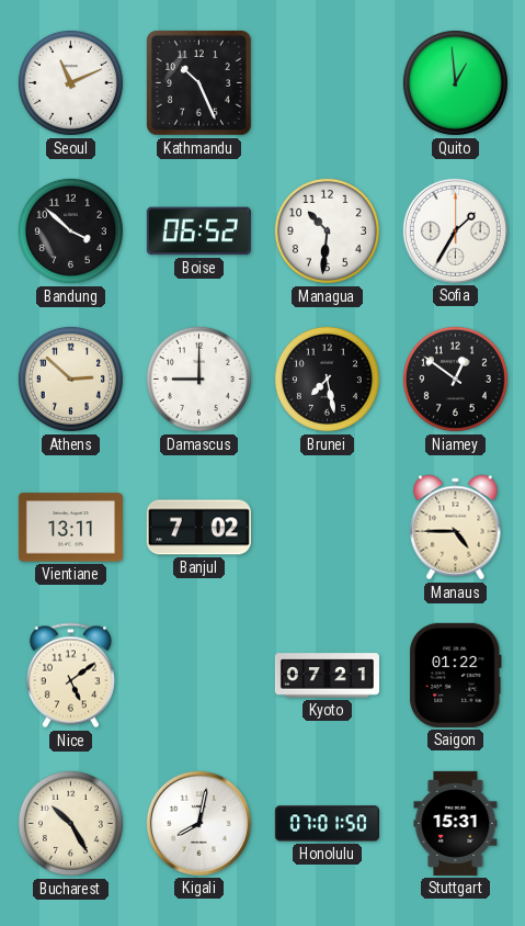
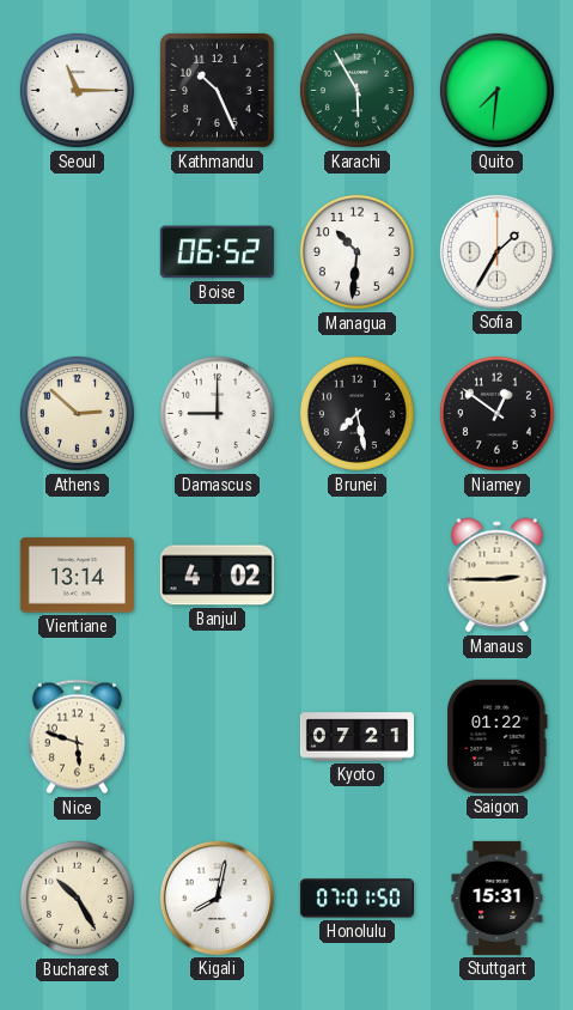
Seoul: 11:11 -> 11:15 (77, 90)
Karachi: none -> 5:55 (356, 90)
Quito: 12:59 -> 7:31 (496, 90)
Bandung: 3:52 -> none (70, 230)
Vientiane: 13:11 -> 13:14 (77, 576)
Banjul: 7:02 -> 4:02 (217, 576)
Manaus: 4:45 -> 2:45 (498, 576)
Nice: 5:09 -> 5:48 (77, 737)
